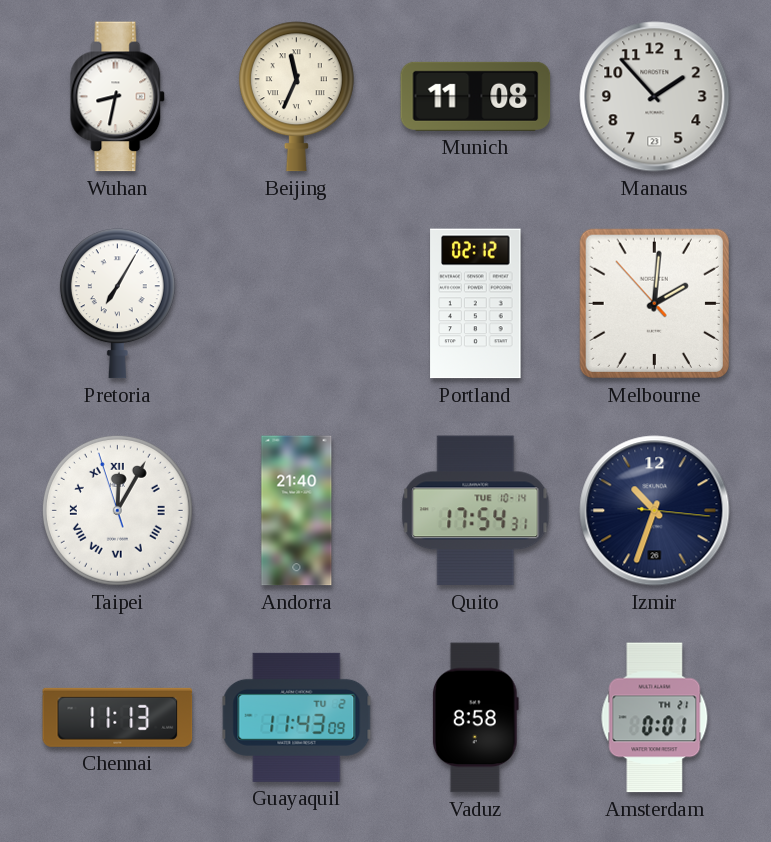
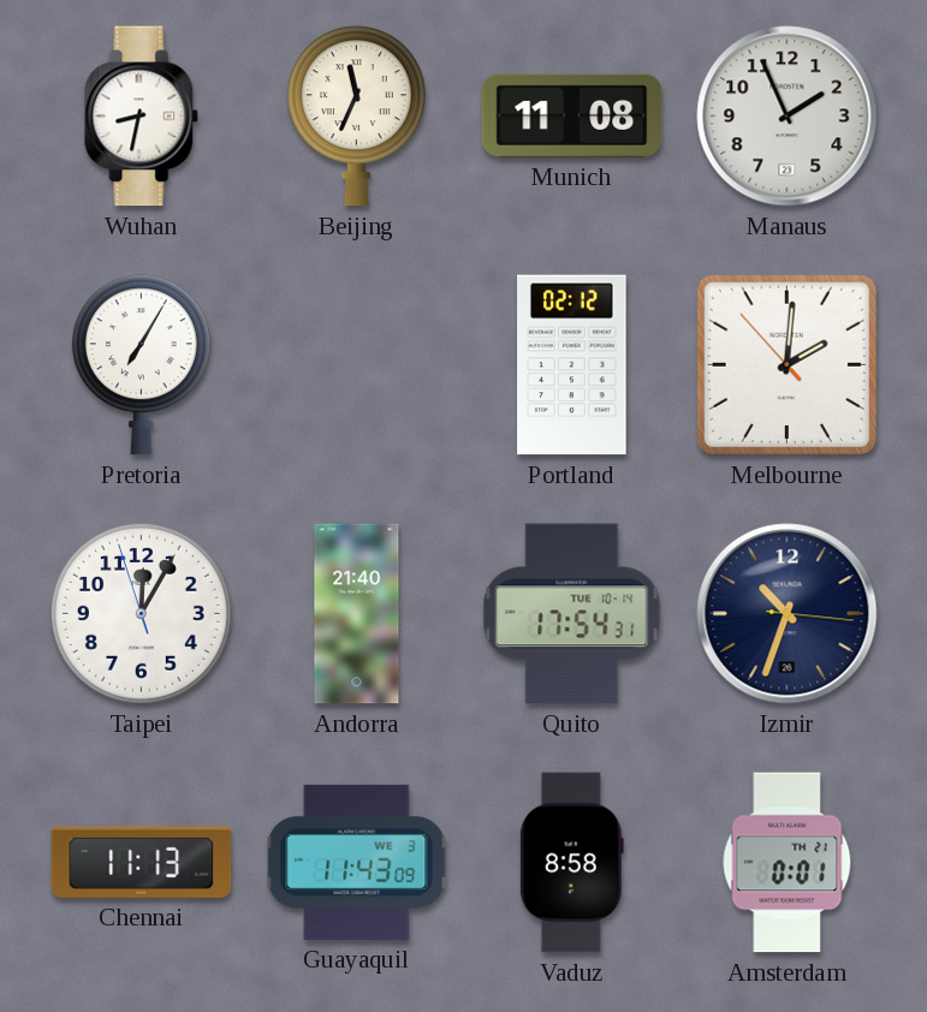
Manaus: 1:53 -> 1:56 (788, 117)
Taipei numerals: Roman -> Arabic (141, 613)
Guayaquil date: TU 2 -> WE 3 (357, 862)
